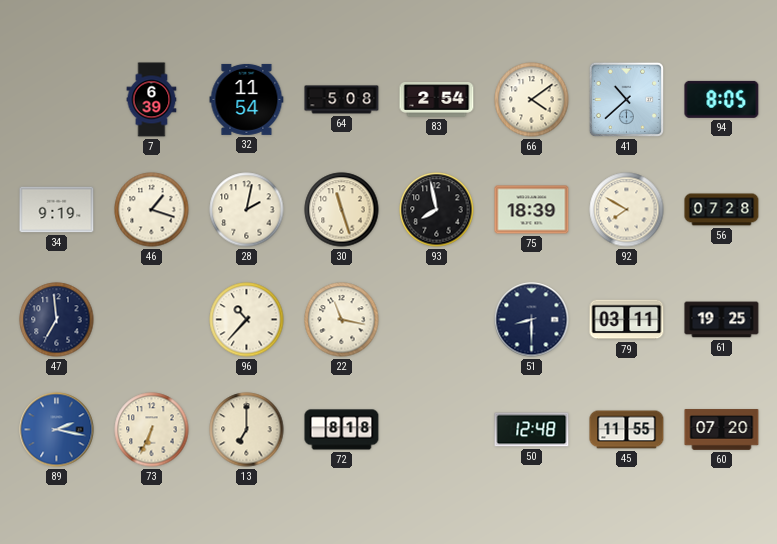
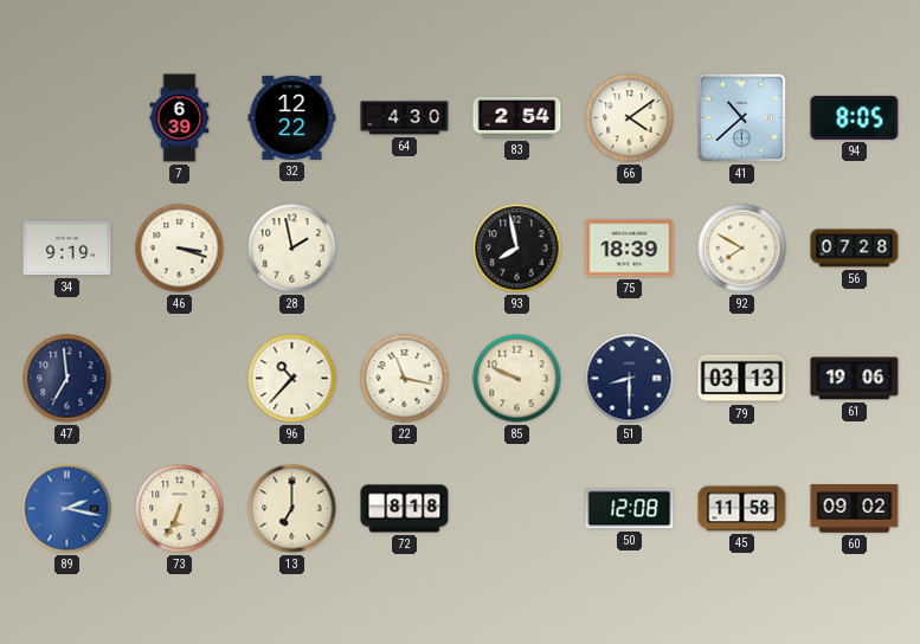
32: 11:54 -> 12:22 (292, 117)
64: 5:08 -> 4:30 (405, 118)
46: 1:18 -> 3:18 (180, 249)
28: 2:02 -> 1:58 (292, 249)
30: 11:27 -> none (342, 210)
85: none -> 9:49 (517, 379)
79: 03:11 -> 03:13 (742, 379)
61: 19:25 -> 19:06 (855, 379)
50: 12:48 -> 12:08 (630, 509)
45: 11:55 -> 11:58 (742, 509)
60: 07:20 -> 09:02 (855, 509)
